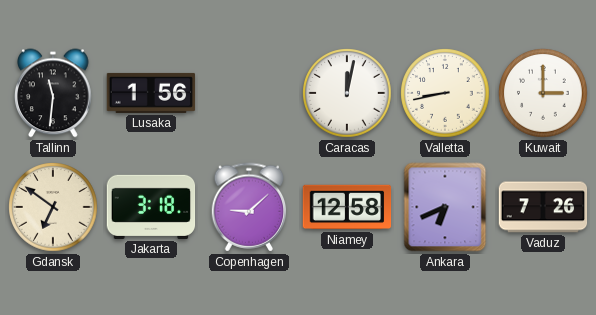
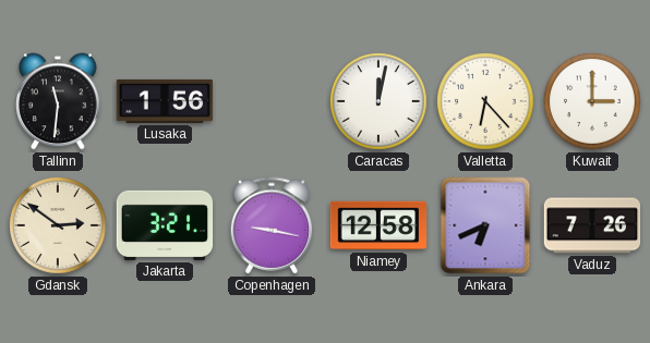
Valletta: 8:43 -> 6:23 (485, 101)
Gdansk: 6:51 -> 2:51 (58, 225)
Jakarta: 3:18 -> 3:21 (165, 225)
Copenhagen: 9:08 -> 9:17 (272, 225)
